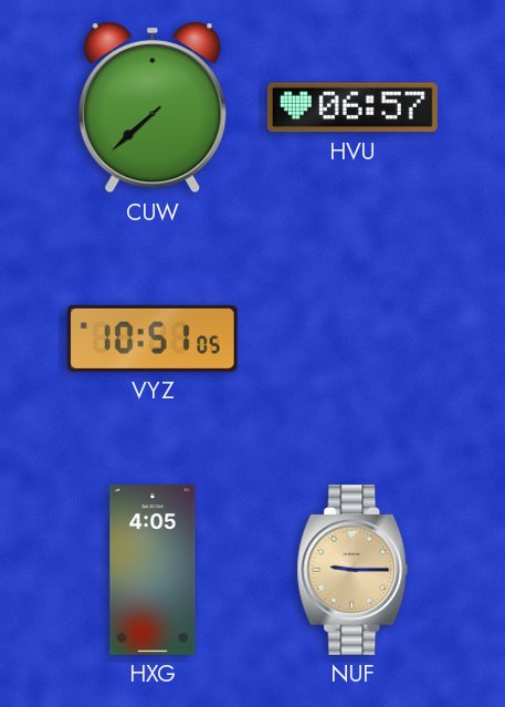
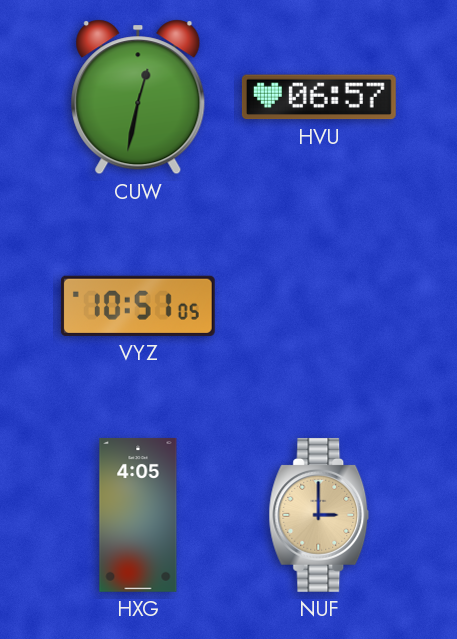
CUW: 7:38 -> 12:32 (138, 97)
NUF: 9:15 -> 3:00 (319, 515)
